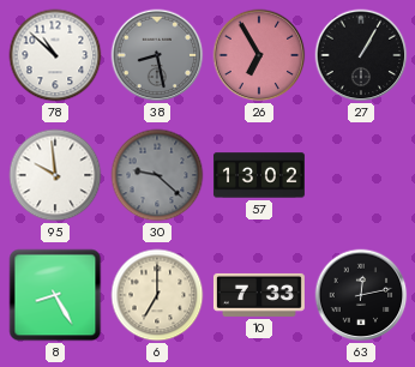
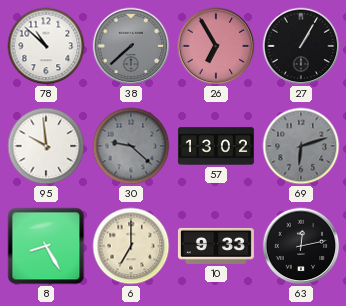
38: 8:28 -> 7:38 (131, 46)
69: none -> 6:12 (301, 146)
10: 7:33 -> 9:33 (216, 246)
